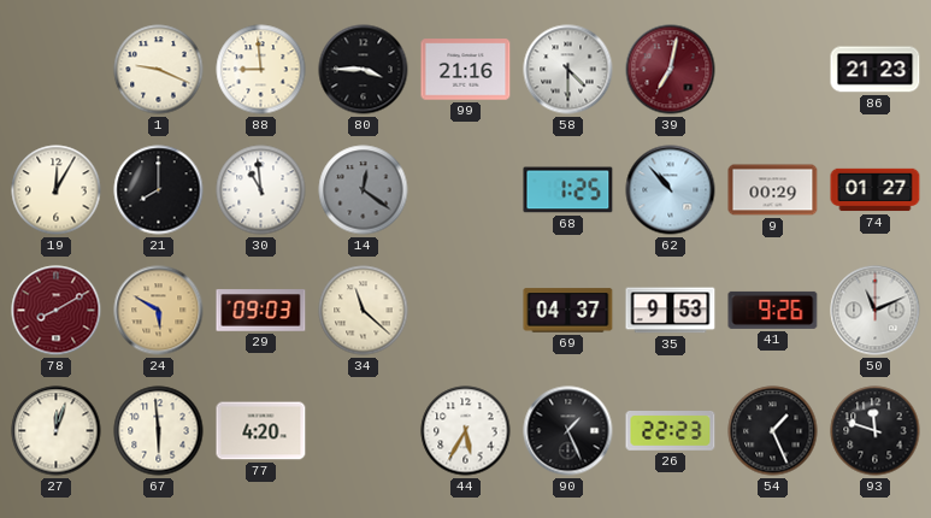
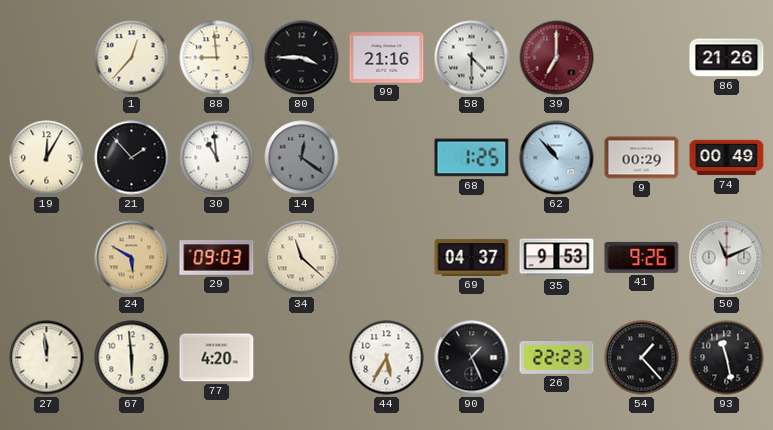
1: 9:19 -> 12:37 (132, 58)
39: 7:02 -> 7:00 (557, 58)
86: 21:23 -> 21:26 (727, 58)
21: 8:00 -> 1:53 (132, 158)
74: 01:27 -> 00:49 (727, 158)
78: 8:10 -> none (57, 311)
27: 12:03 -> 11:59 (47, 358)
54: 1:26 -> 1:23 (642, 358)
93: 11:48 -> 11:28 (727, 358)
